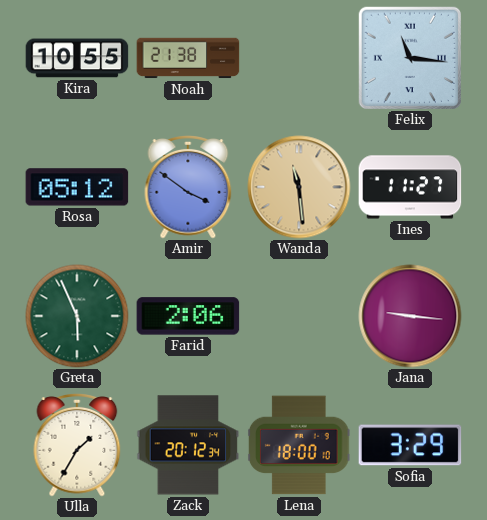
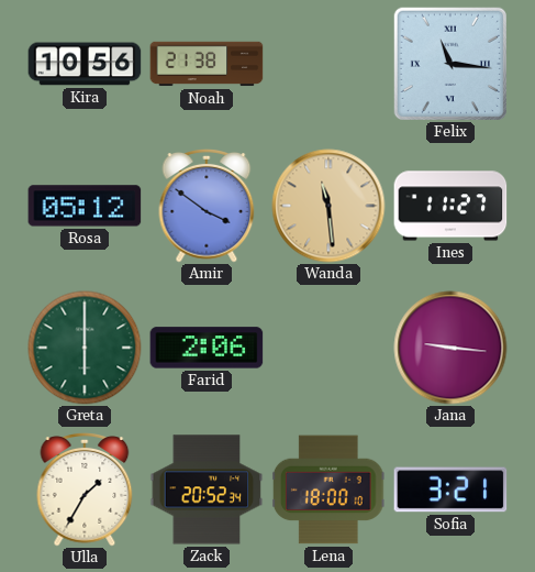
Kira: 10:55 -> 10:56 (85, 64)
Greta: 5:56 -> 6:00 (85, 348)
Zack: 20:12 -> 20:52 (207, 490)
Sofia: 3:29 -> 3:21 (450, 490)
